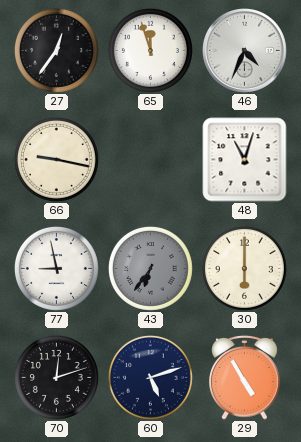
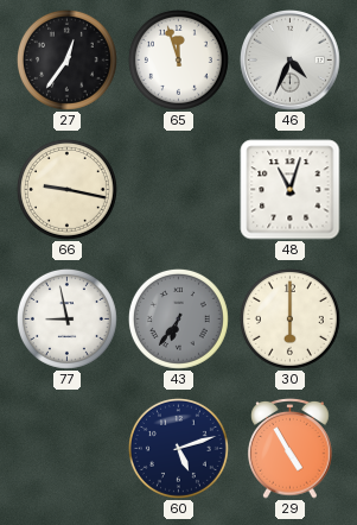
70: 12:12 -> none (56, 377)
